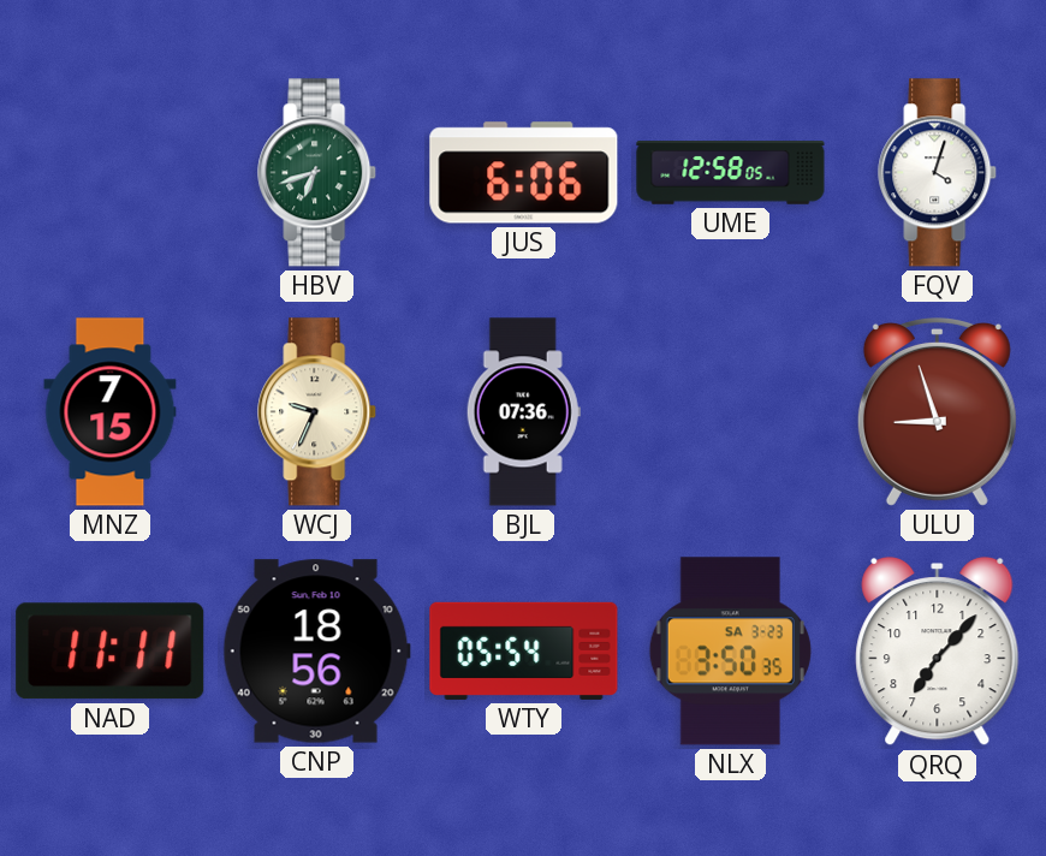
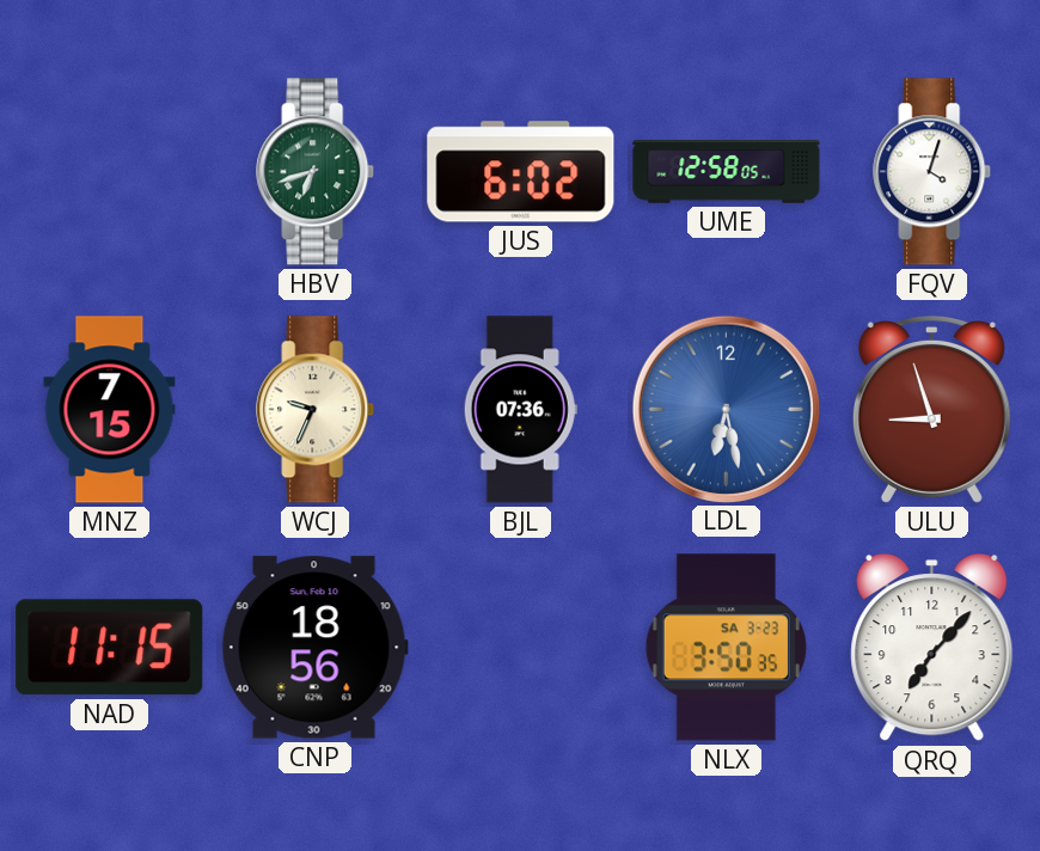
JUS: 6:06 -> 6:02 (521, 172)
LDL: none -> 6:28 (726, 409)
NAD: 11:11 -> 11:15 (110, 648)
WTY: 05:54 -> none (524, 650)
